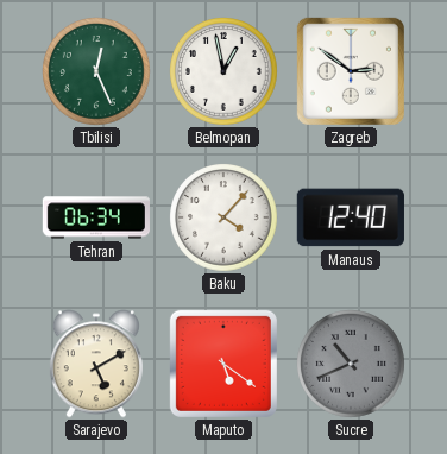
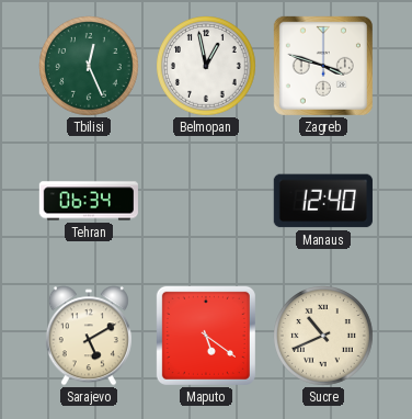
Zagreb: 2:51 -> 3:48 (323, 66)
Baku: 4:07 -> none (225, 219)
Sucre dial: grey -> cream (324, 337)
